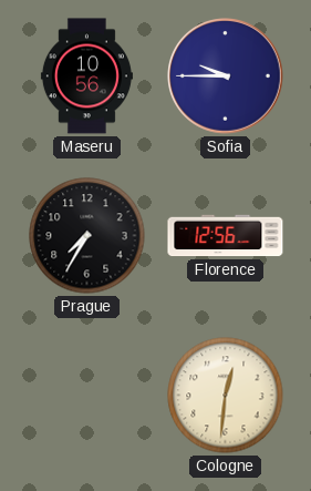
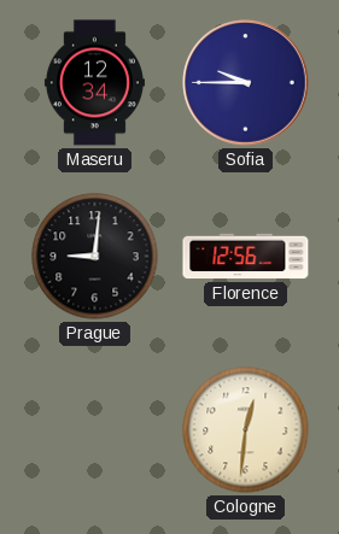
Maseru: 10:56 -> 12:34 (94, 83)
Prague: 7:35 -> 9:01 (95, 257)
